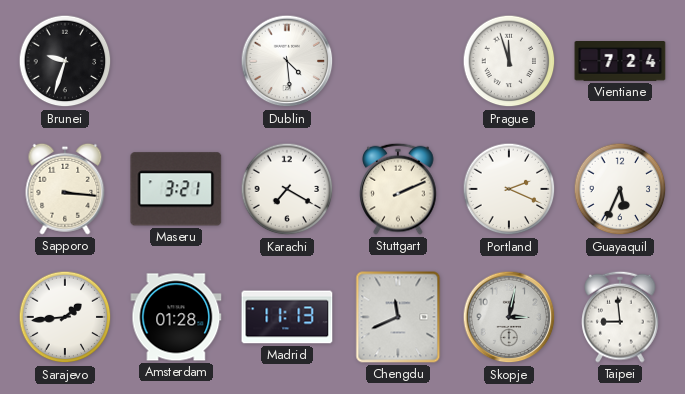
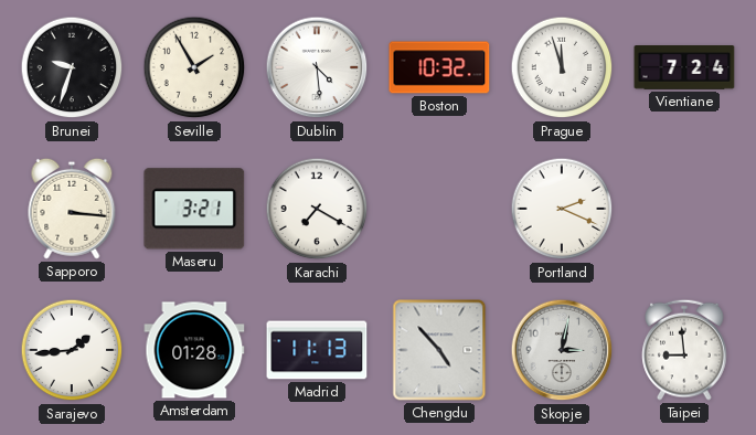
Seville: none -> 1:55 (194, 67)
Boston: none -> 10:32 (439, 67)
Stuttgart: 2:11 -> none (398, 189)
Guayaquil: 5:34 -> none (620, 189)
Chengdu: 11:41 -> 4:53 (439, 350)
